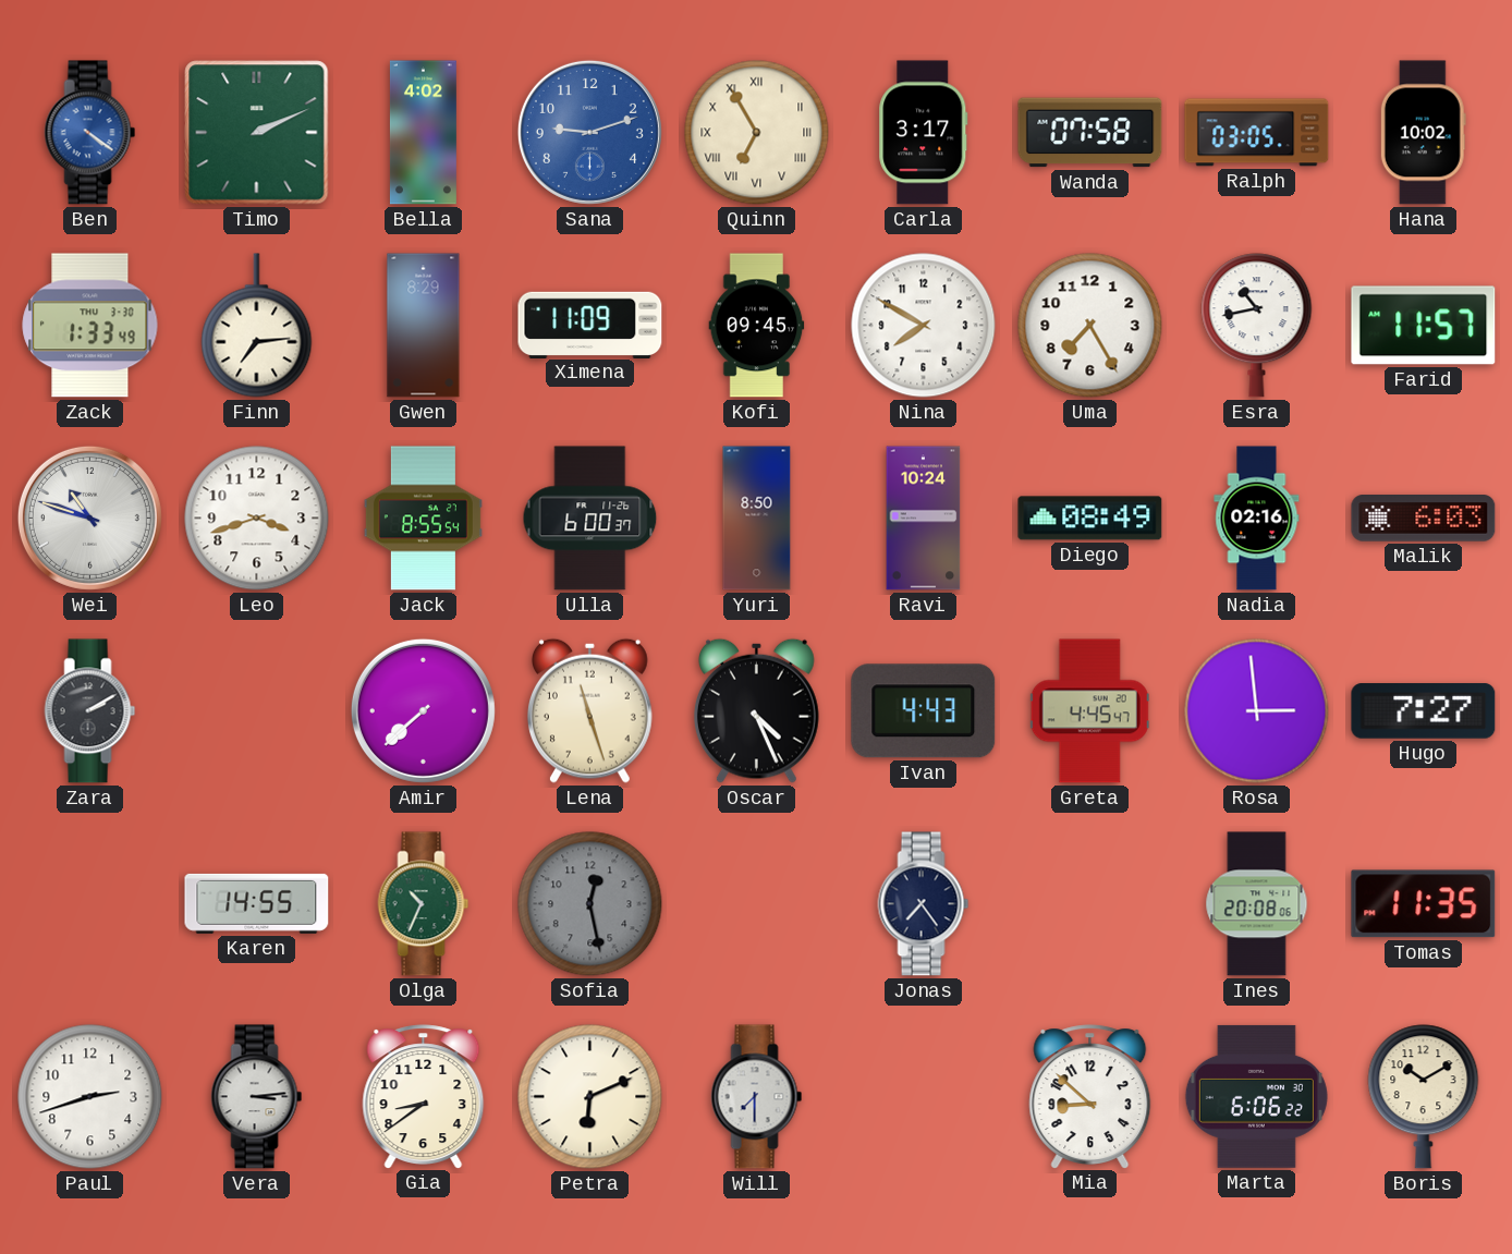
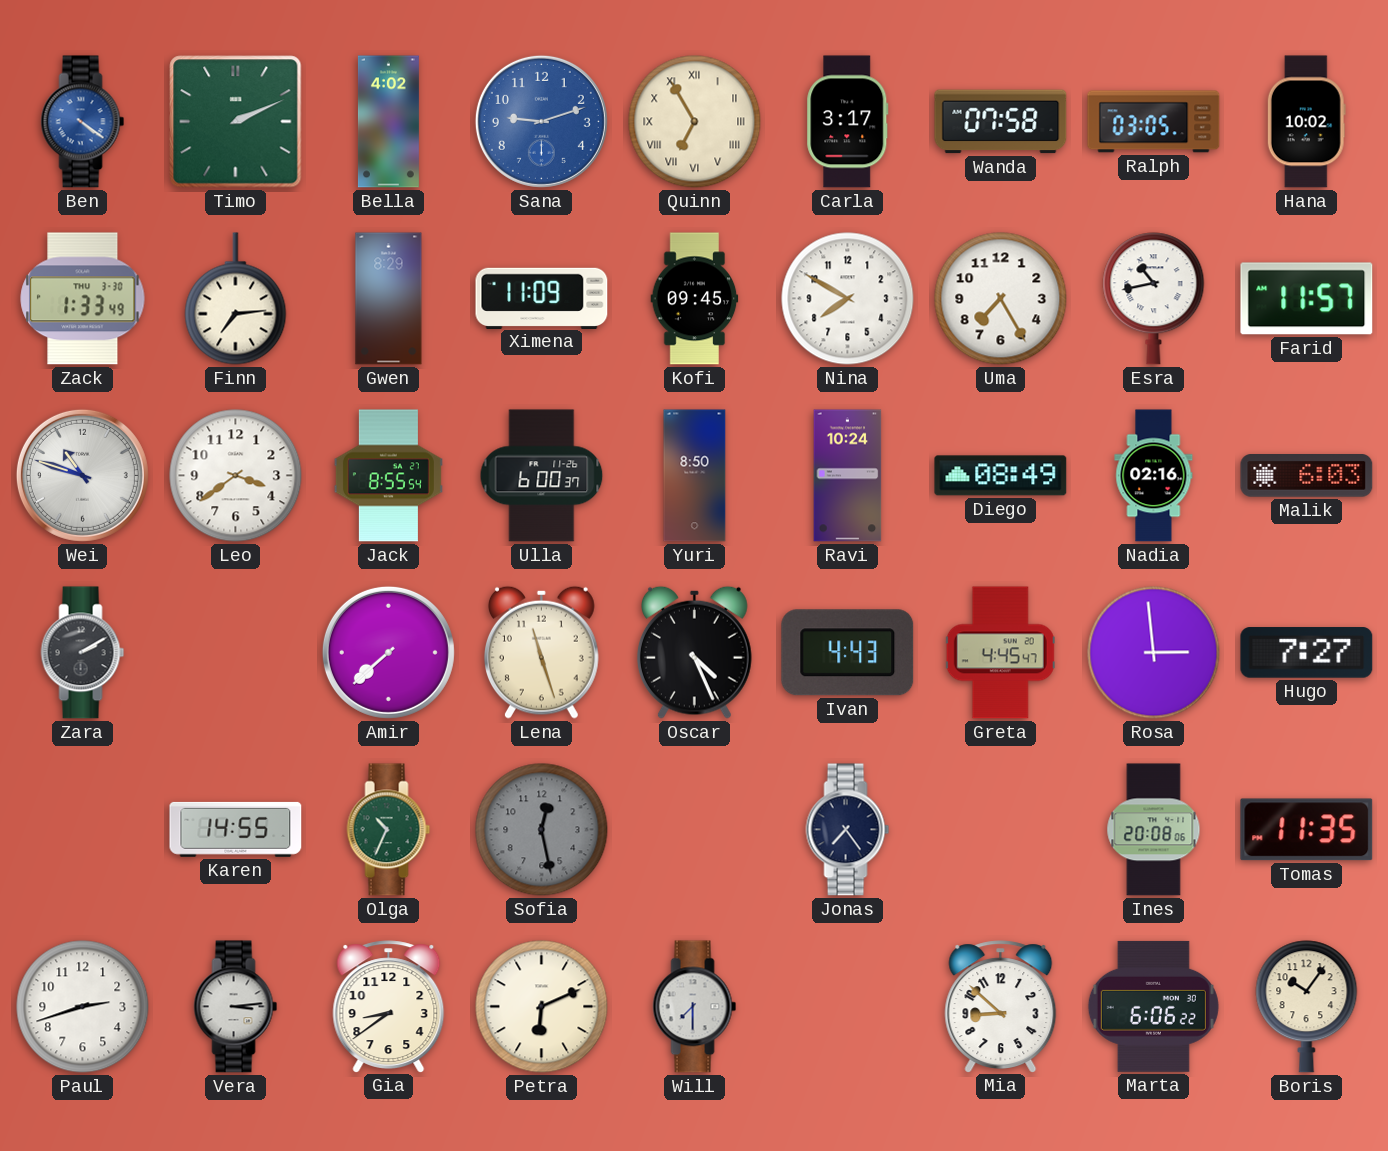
Leo: 3:42 -> 3:39 (236, 476)
Boris: 10:10 -> 10:06 (1307, 1007)
